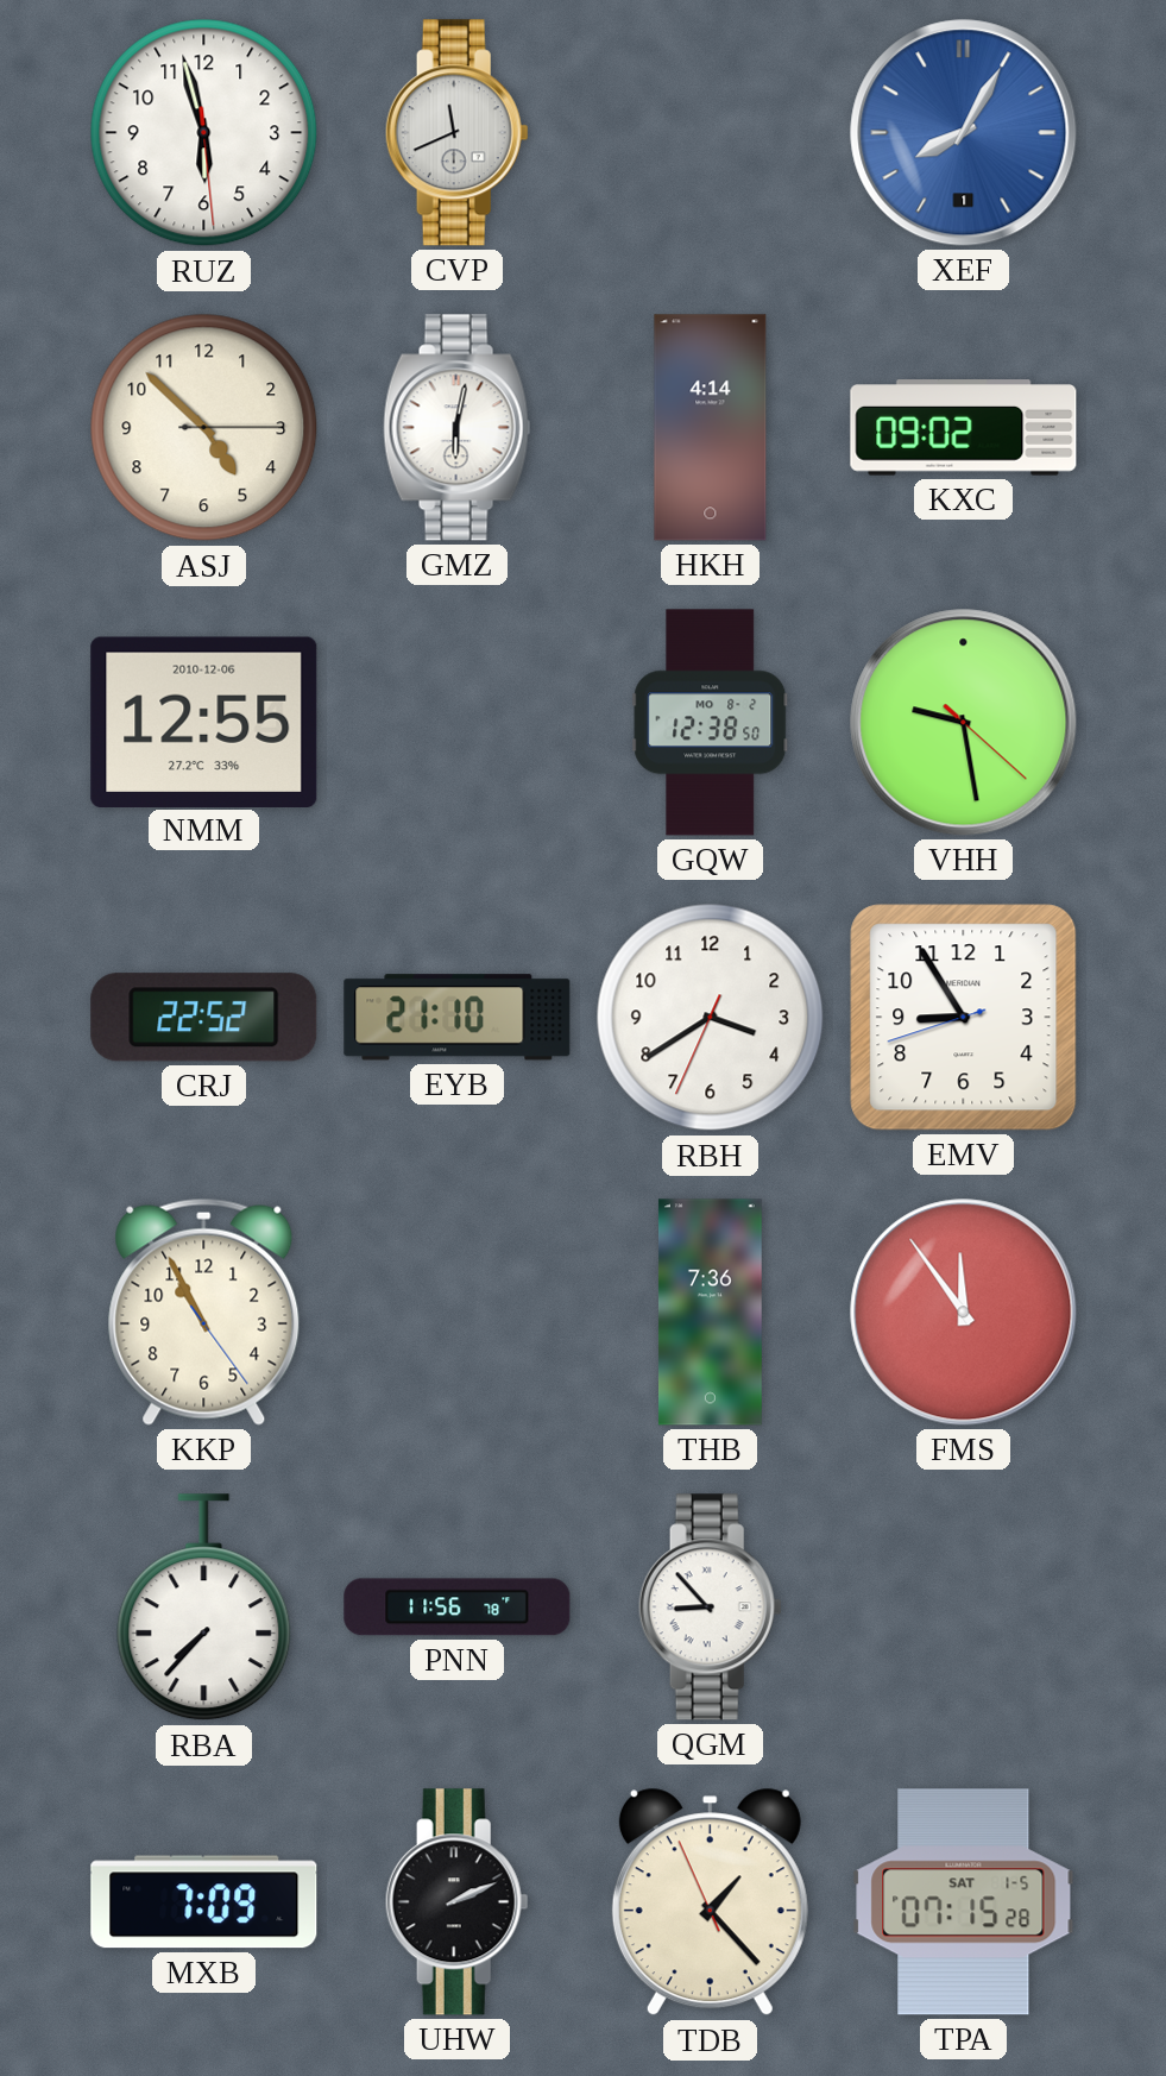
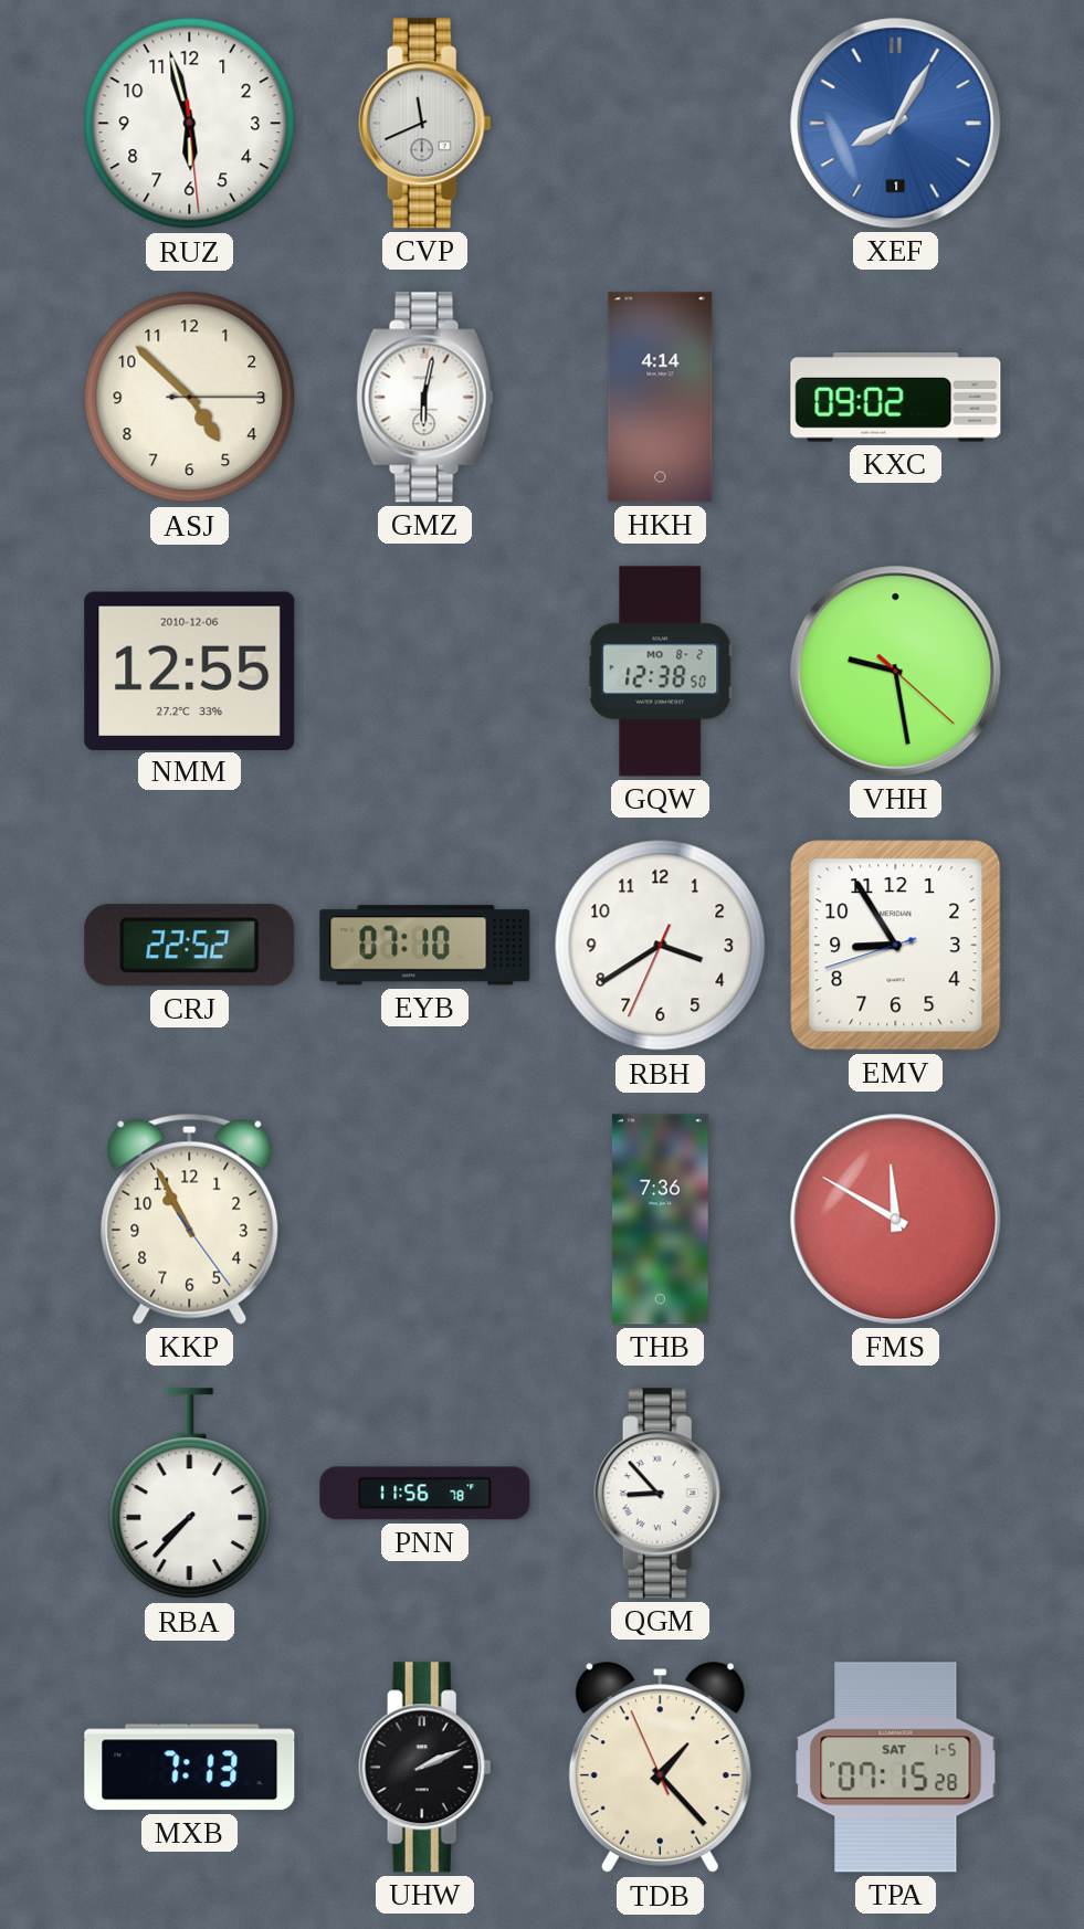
EYB: 21:10 -> 07:10 (425, 946)
FMS: 11:54 -> 11:50 (896, 1220)
MXB: 7:09 -> 7:13 (190, 1768)
